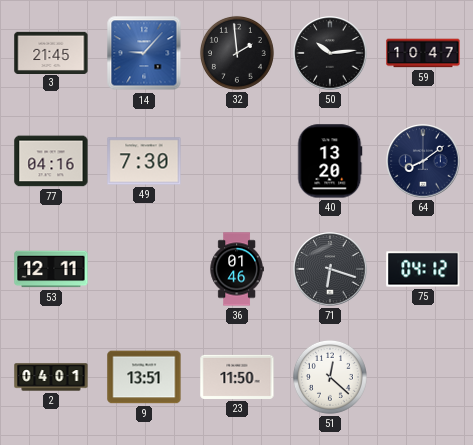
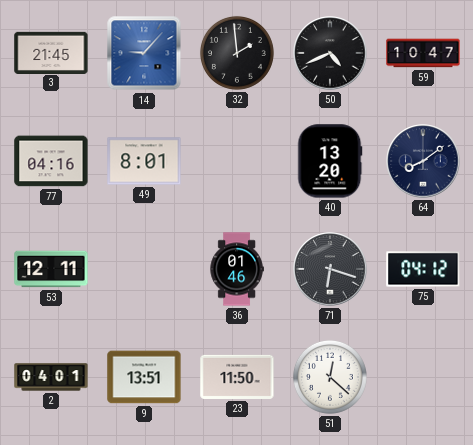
50: 10:14 -> 4:41 (330, 53)
49: 7:30 -> 8:01 (144, 161)
